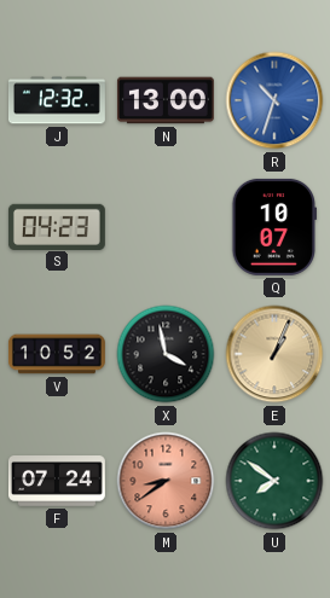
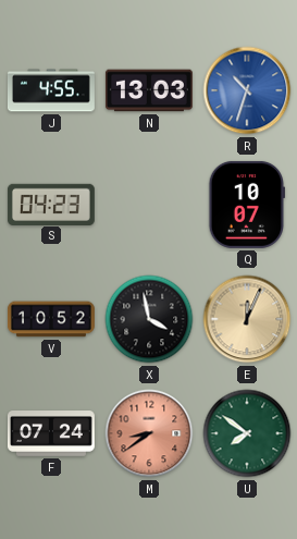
J: 12:32 -> 4:55 (51, 90)
N: 13:00 -> 13:03 (149, 90)
E: 1:04 -> 12:04 (247, 319)
